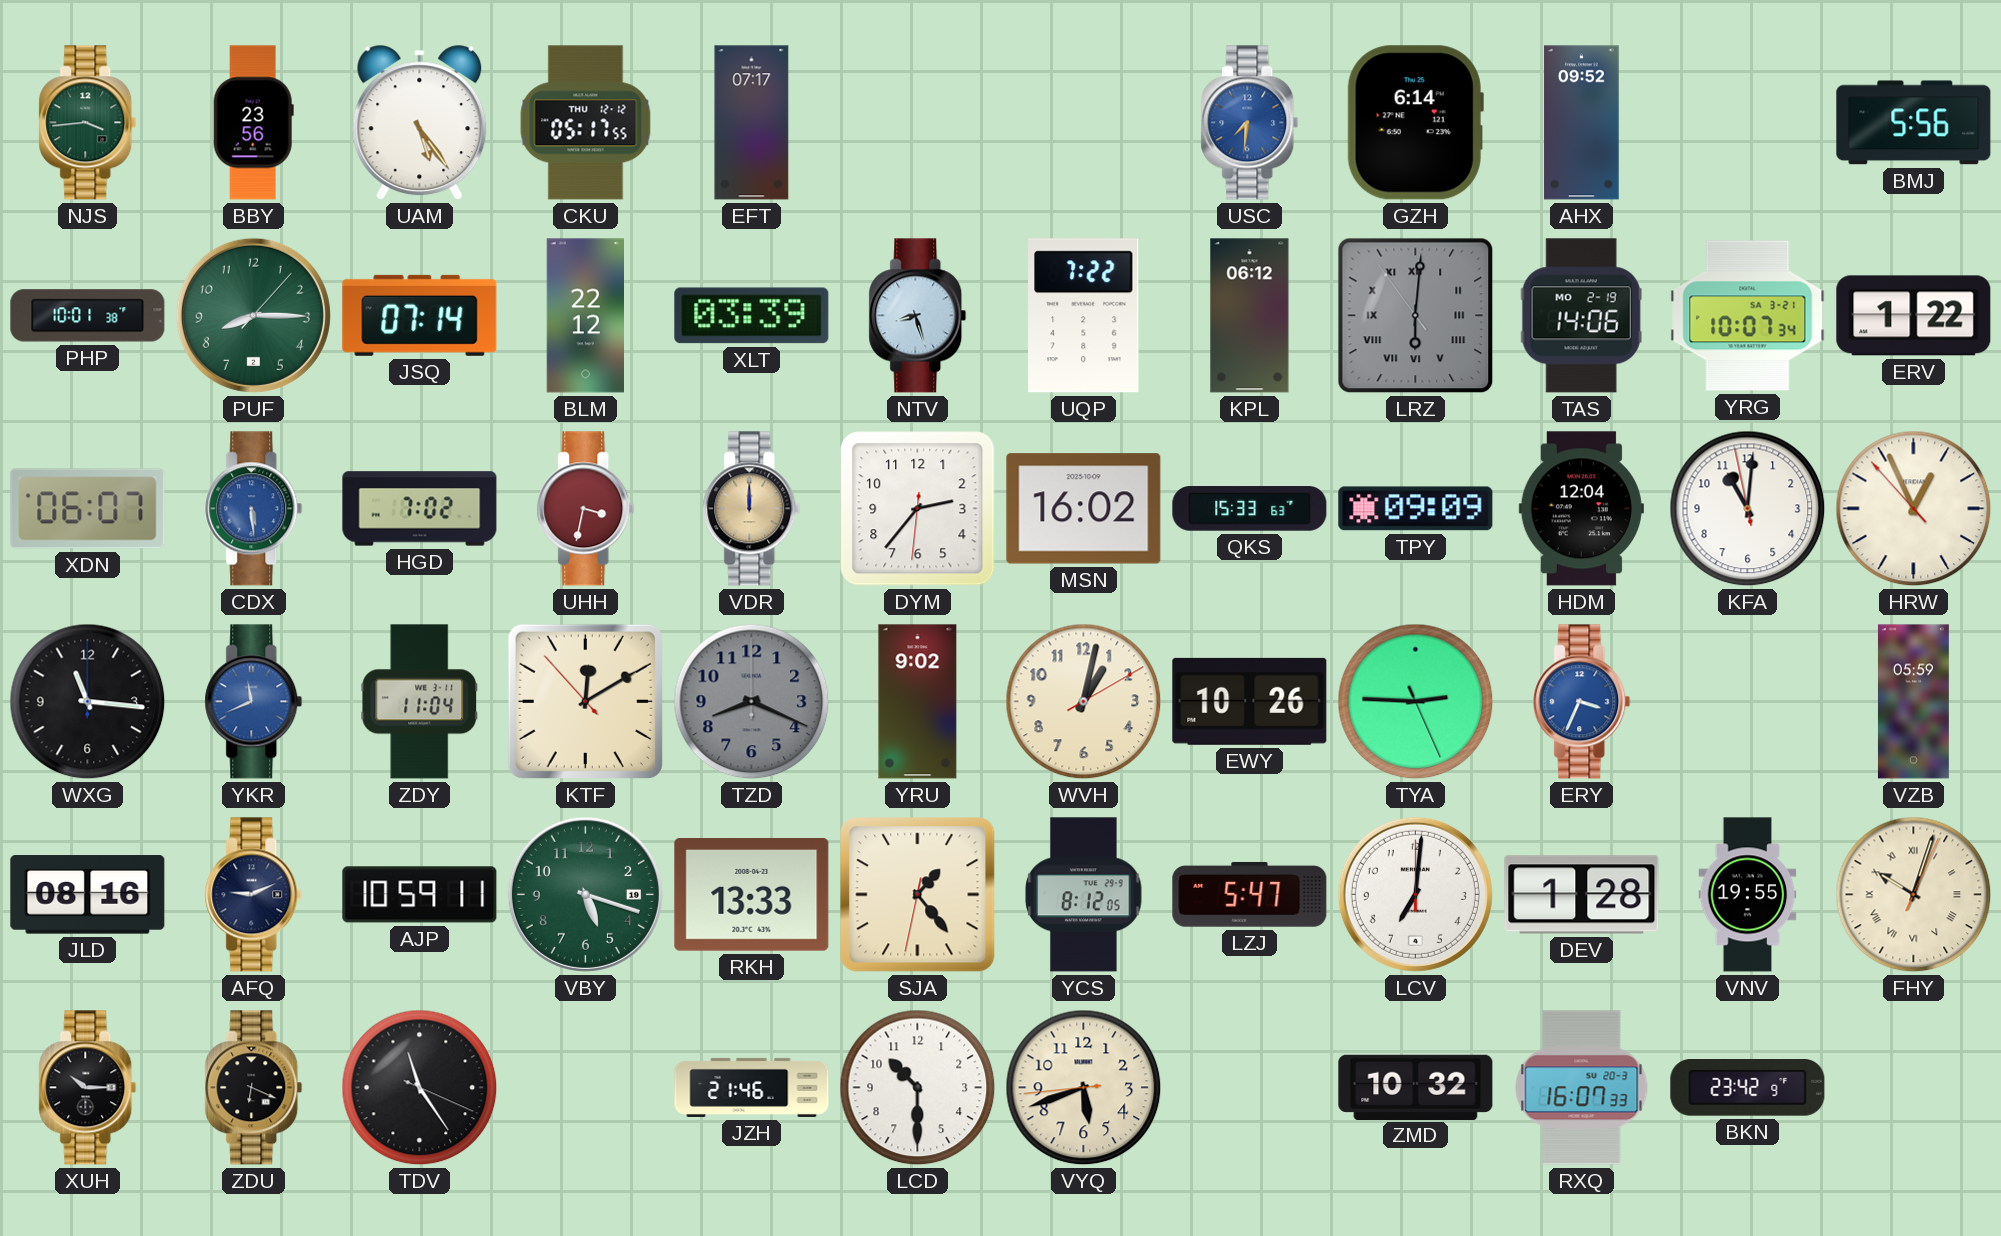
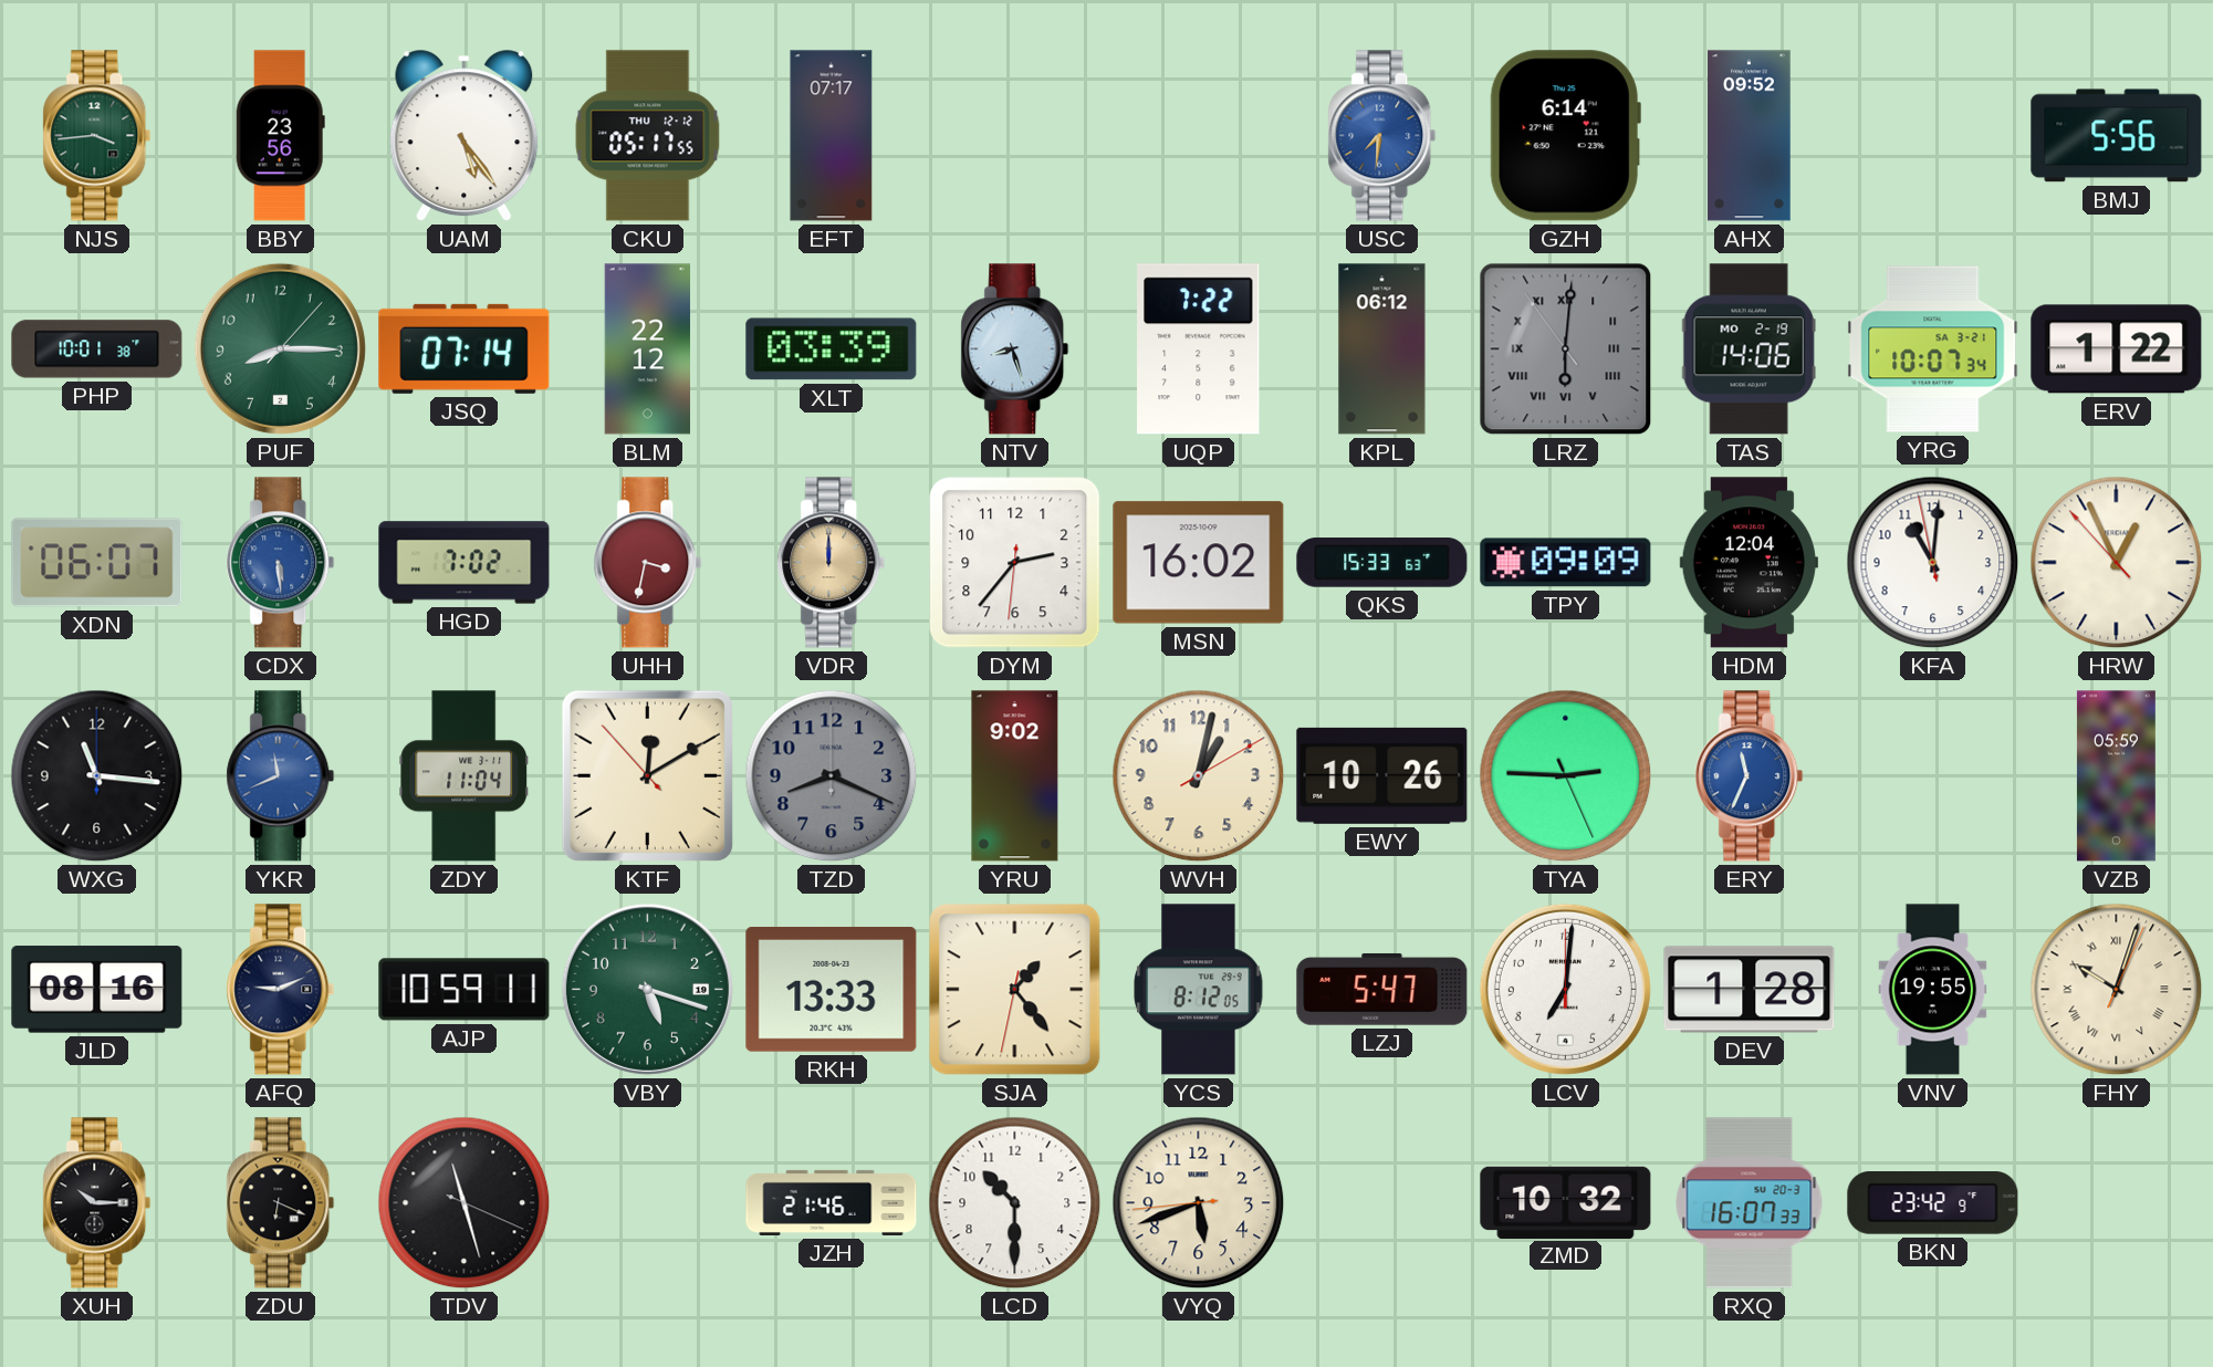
ERY: 3:34 -> 11:34 (1750, 776)
TDV: 11:24 -> 11:27 (464, 1203)
